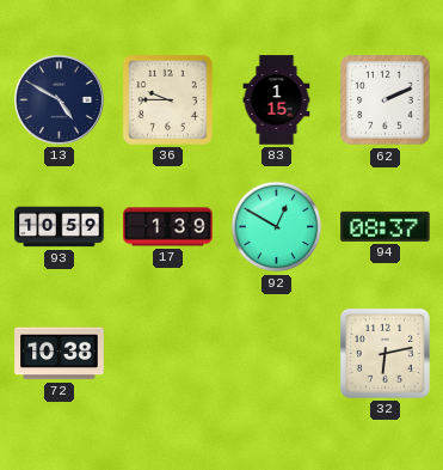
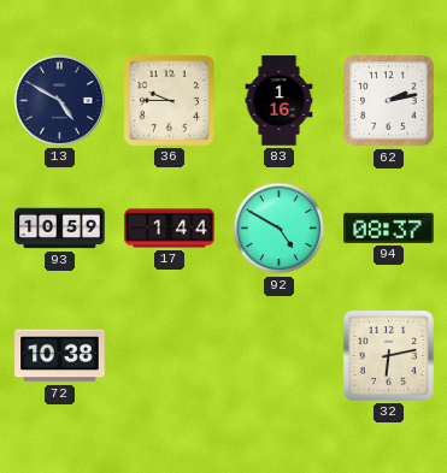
83: 1:15 -> 1:16 (280, 101)
62: 2:11 -> 2:13 (389, 101)
17: 1:39 -> 1:44 (170, 229)
92: 12:50 -> 4:50 (280, 229)
